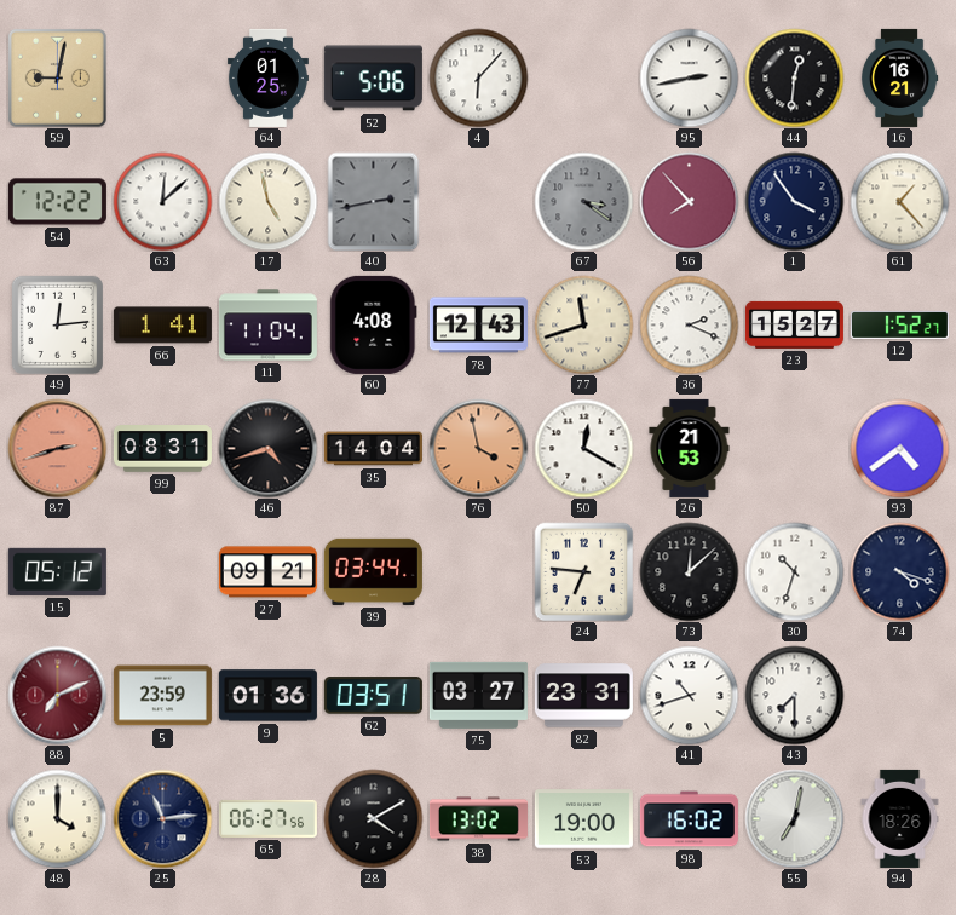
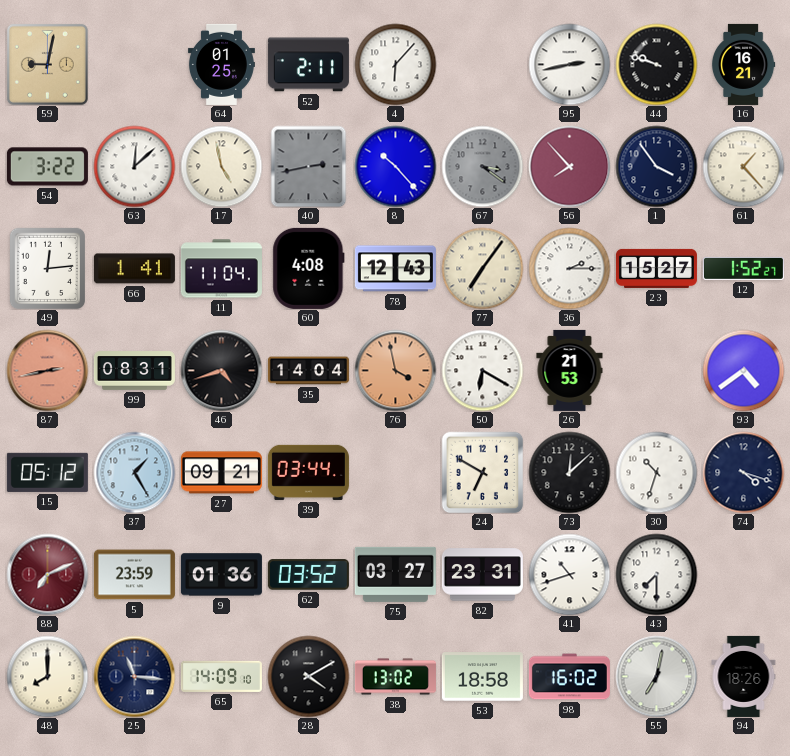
52: 5:06 -> 2:11 (308, 65)
44: 12:31 -> 9:48 (656, 64)
54: 12:22 -> 3:22 (47, 167)
8: none -> 10:23 (395, 166)
77: 11:42 -> 7:06 (482, 268)
36: 2:19 -> 2:15 (569, 268)
87: 2:42 -> 2:43 (47, 370)
50: 12:20 -> 6:20 (482, 370)
37: none -> 1:25 (134, 472)
24: 6:46 -> 6:50 (482, 472)
62: 03:51 -> 03:52 (308, 575)
48: 4:00 -> 8:00 (47, 676)
25: 11:14 -> 11:16 (134, 676)
65: 06:27 -> 14:09 (221, 676)
53: 19:00 -> 18:58 (482, 677)
